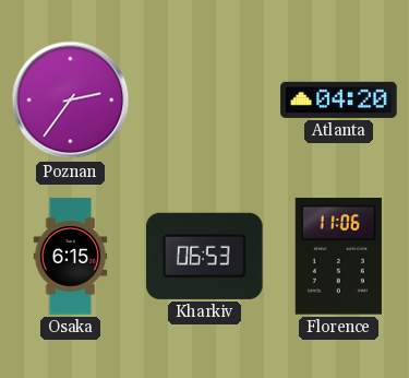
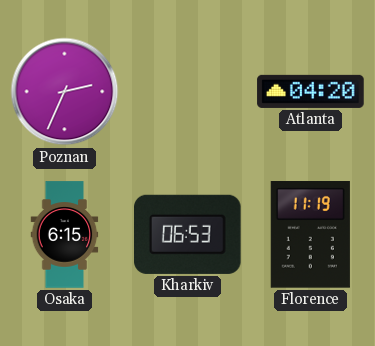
Poznan: 2:36 -> 2:34 (65, 92)
Florence: 11:06 -> 11:19 (310, 235)
